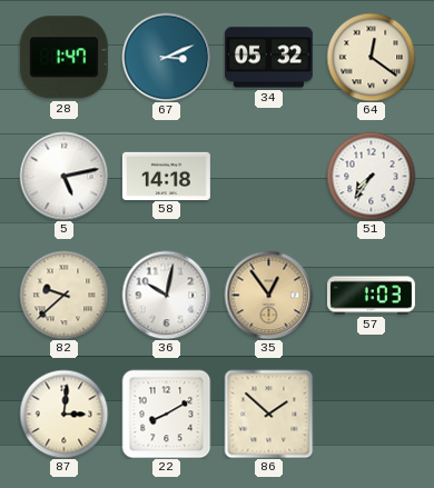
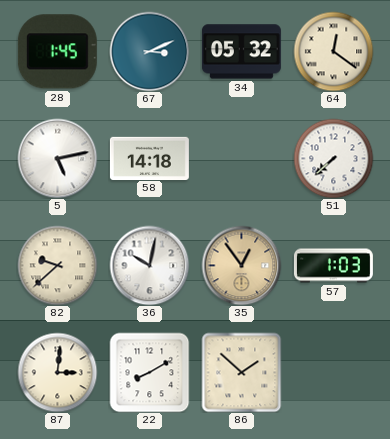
28: 1:47 -> 1:45 (57, 52)
51: 7:36 -> 7:38 (333, 158)
